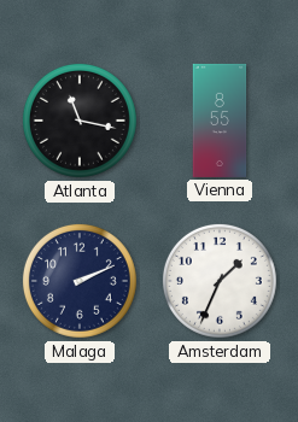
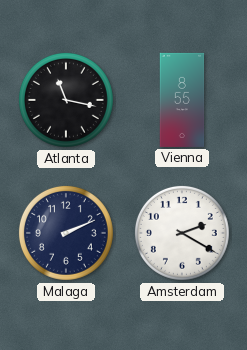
Amsterdam: 1:34 -> 2:20 (182, 233)
